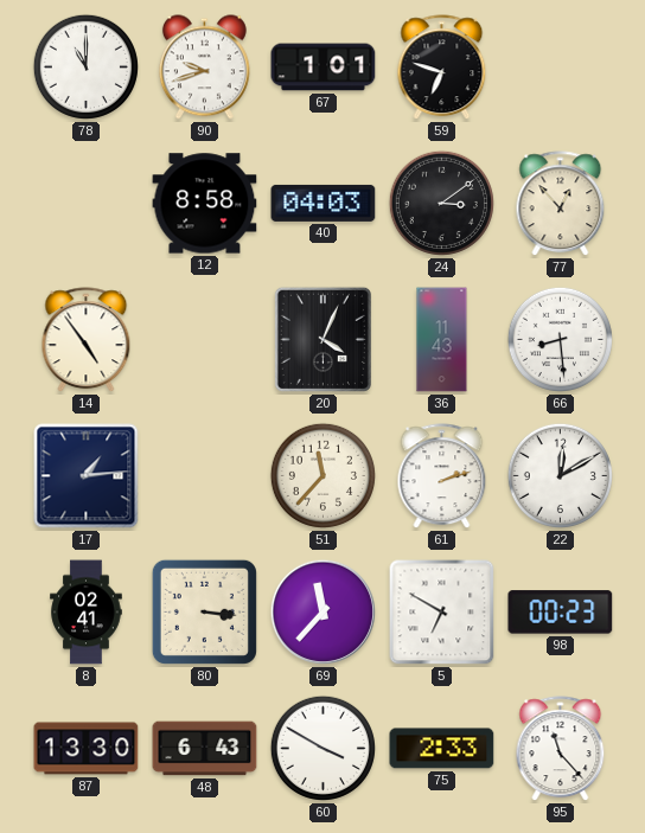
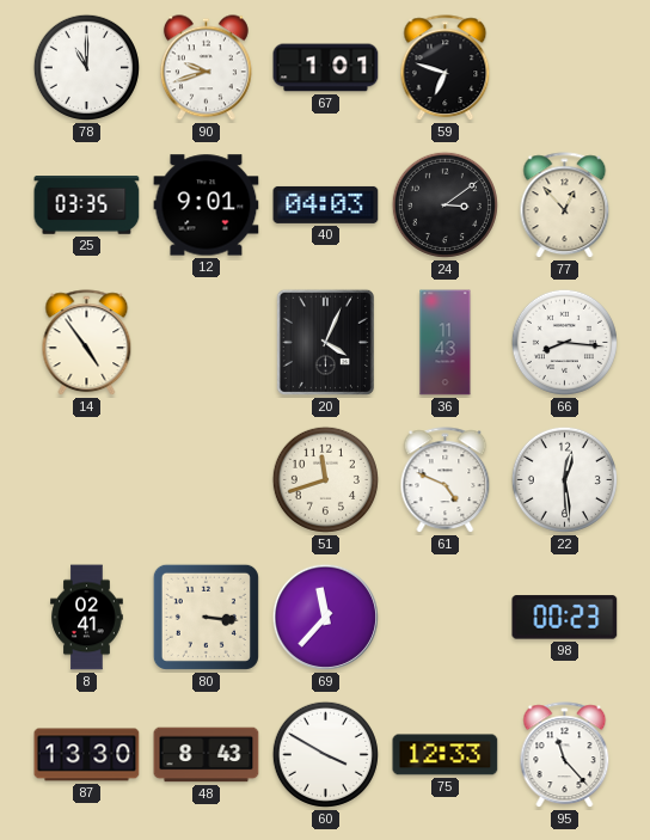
25: none -> 03:35 (87, 206)
12: 8:58 -> 9:01 (207, 206)
66: 8:29 -> 8:16 (564, 342)
17: 1:14 -> none (87, 476)
51: 11:37 -> 11:42 (325, 479)
61: 2:12 -> 4:49 (446, 480)
22: 12:10 -> 12:29 (564, 479)
5: 6:50 -> none (442, 613)
48: 6:43 -> 8:43 (207, 755)
75: 2:33 -> 12:33 (446, 755)
